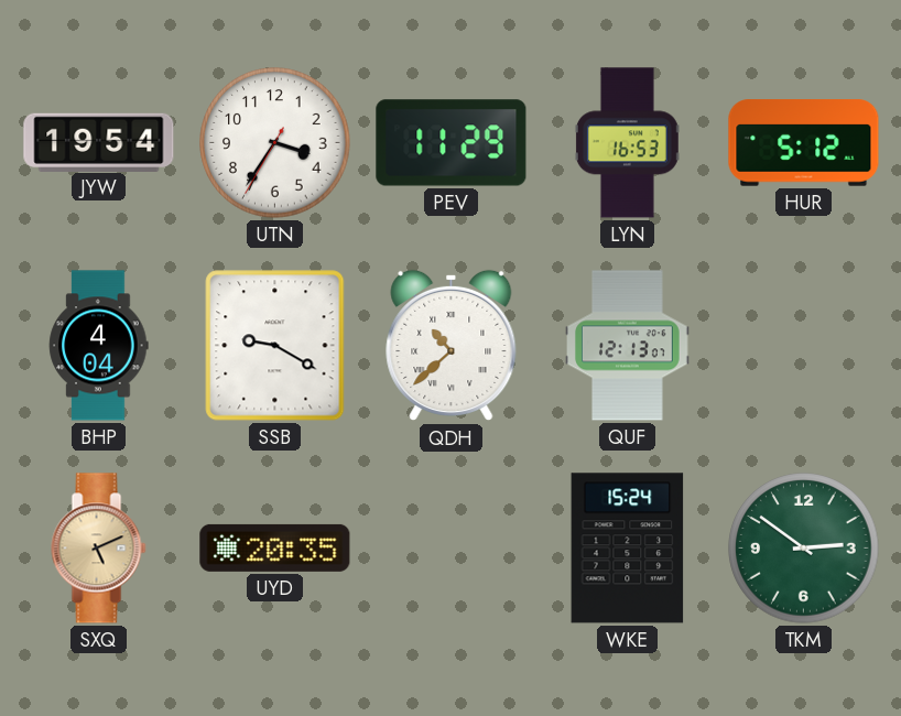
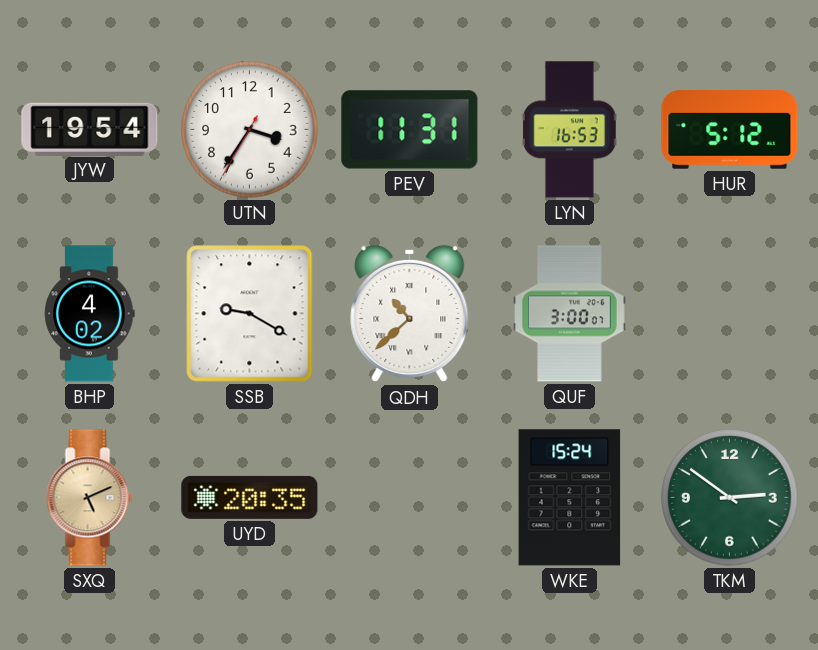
PEV: 11:29 -> 11:31 (410, 130)
BHP: 4:04 -> 4:02 (90, 314)
QUF: 12:13 -> 3:00 (570, 314)
